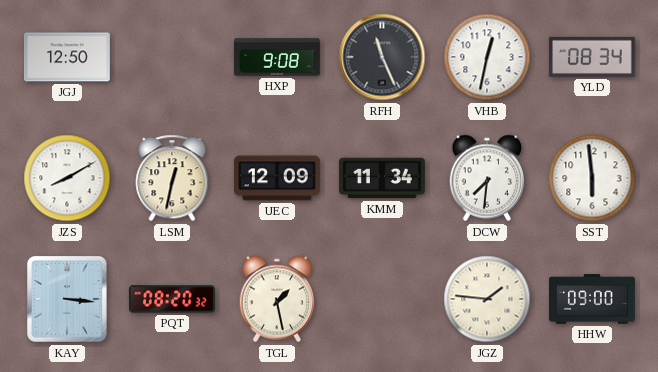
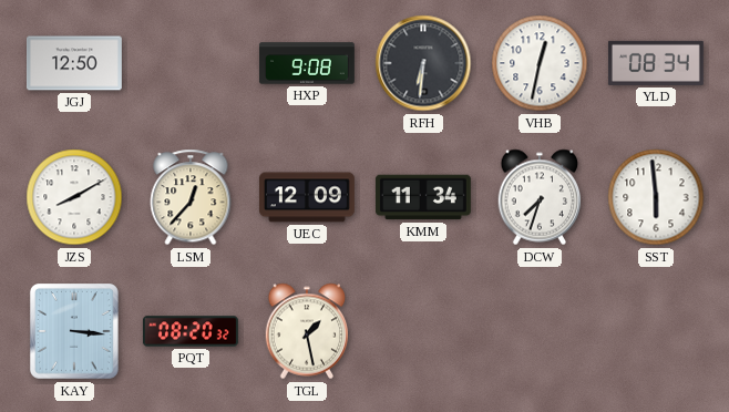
RFH: 11:26 -> 6:31 (423, 63)
LSM: 12:32 -> 12:37 (191, 197)
DCW: 7:31 -> 7:33 (540, 197)
JGZ: 1:46 -> none (487, 299)
HHW: 09:00 -> none (593, 299)
